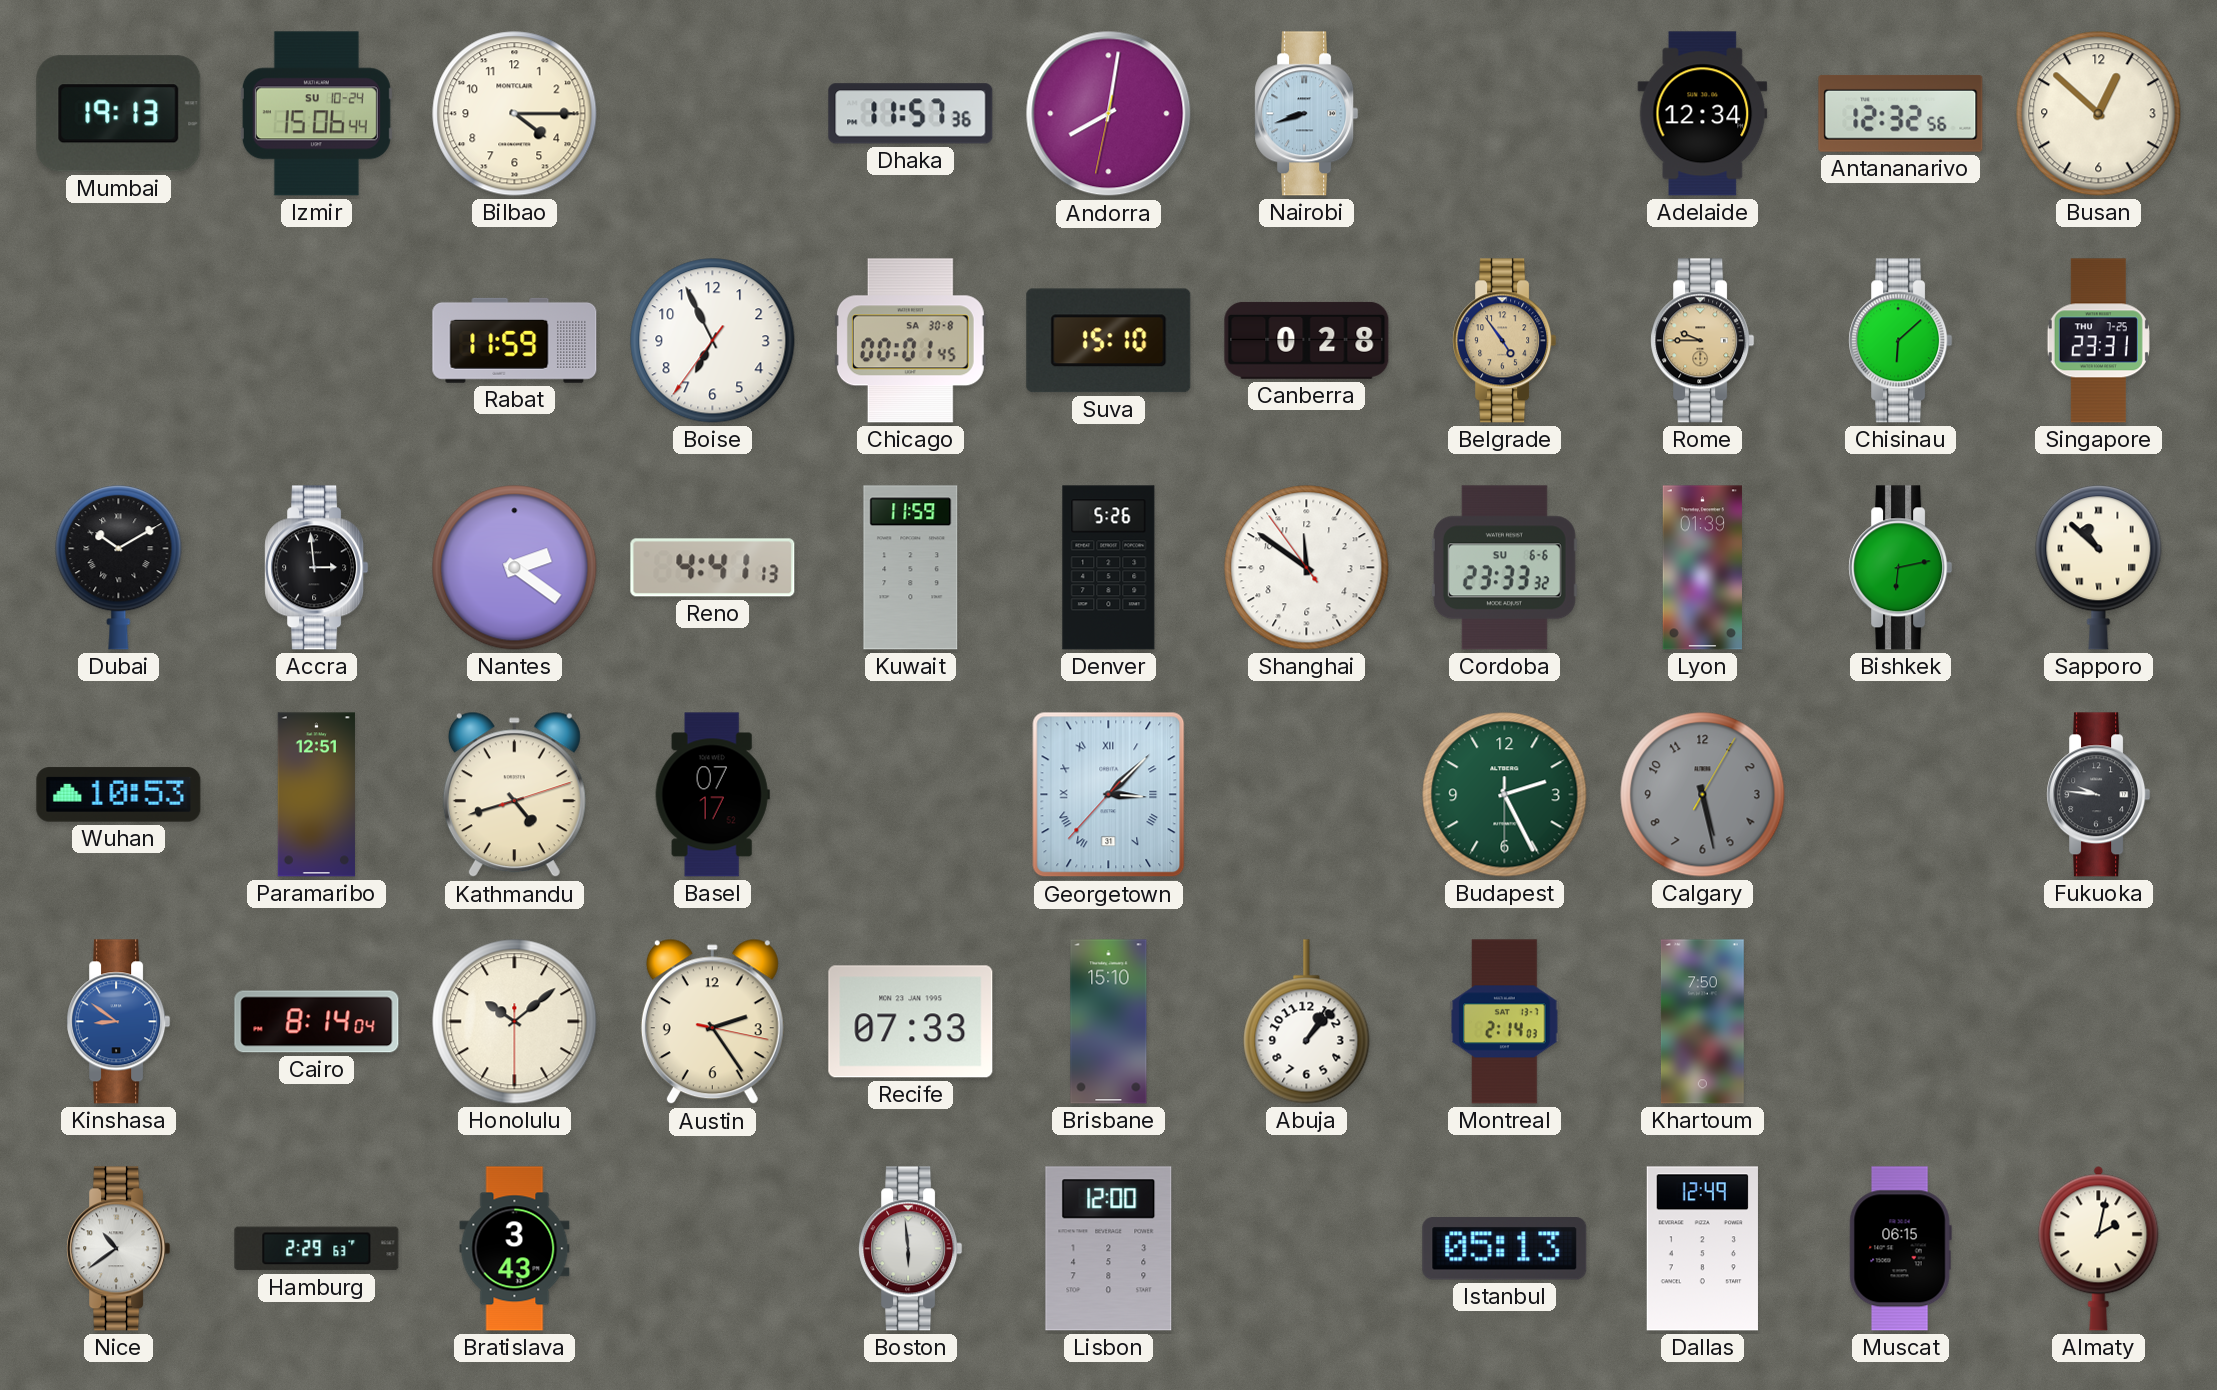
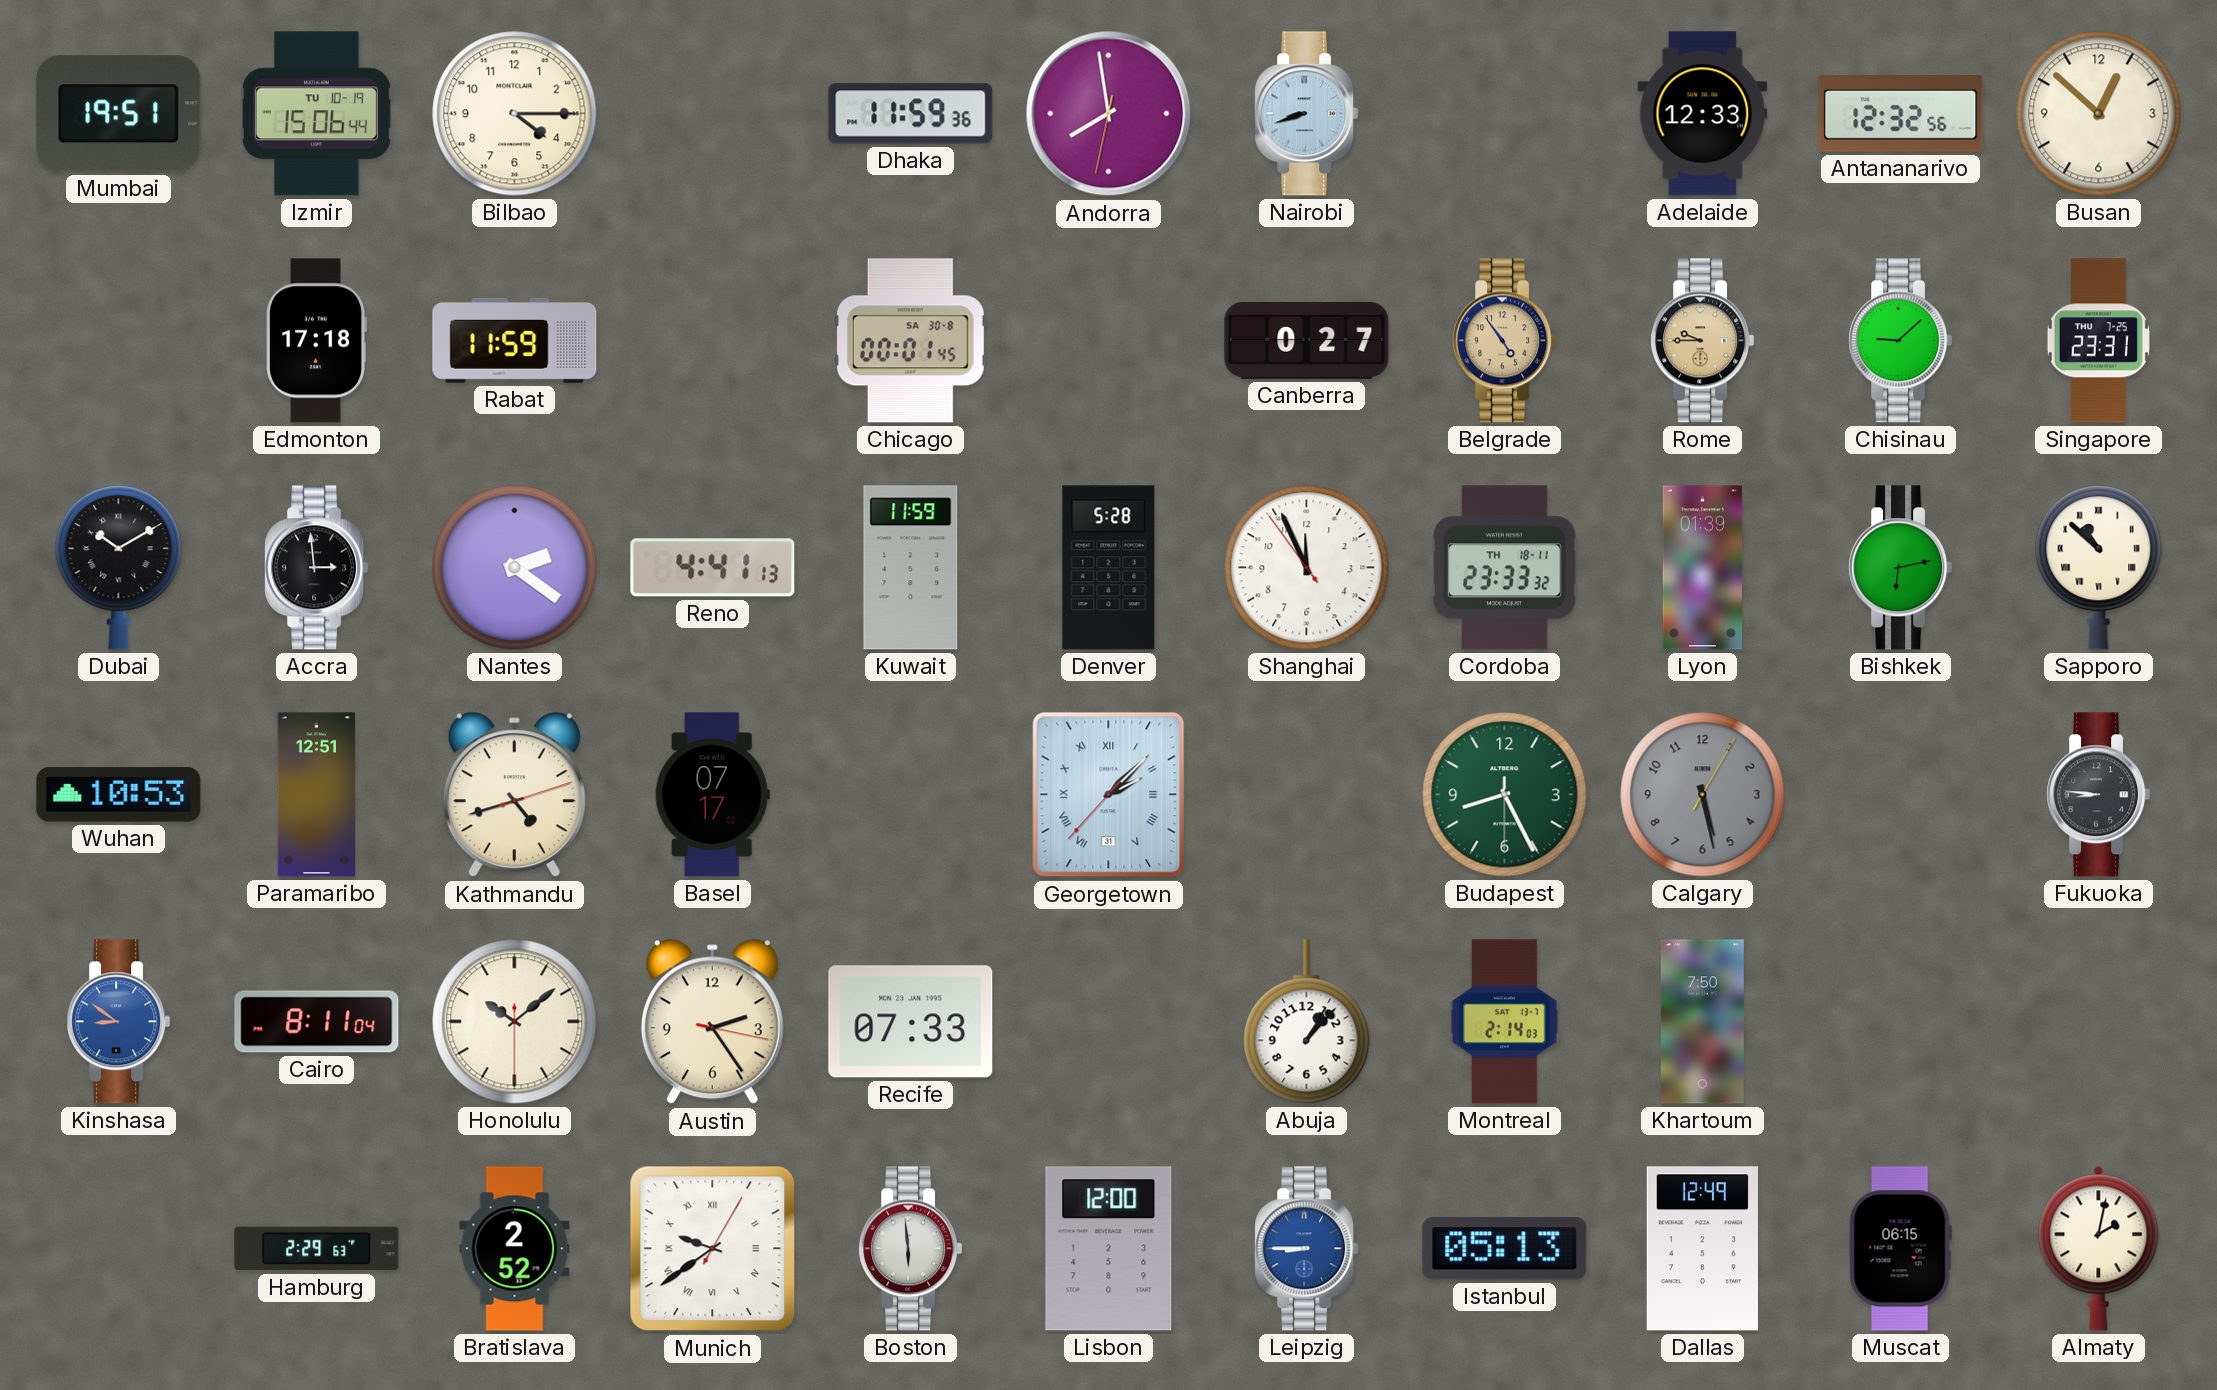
Mumbai: 19:13 -> 19:51 (119, 114)
Izmir date: SU 10-24 -> TU 10-19 (316, 114)
Dhaka: 11:57 -> 11:59 (911, 114)
Andorra: 8:01 -> 7:58 (1109, 114)
Adelaide: 12:34 -> 12:33 (1703, 114)
Edmonton: none -> 17:18 (316, 341)
Boise: 6:55 -> none (713, 341)
Suva: 15:10 -> none (1109, 341)
Canberra: 0:28 -> 0:27 (1307, 340)
Chisinau: 6:08 -> 9:08 (1901, 341)
Denver: 5:26 -> 5:28 (1109, 568)
Shanghai: 11:50 -> 11:55 (1307, 568)
Cordoba date: SU 6-6 -> TH 18-11 (1504, 568)
Georgetown: 3:07 -> 2:07 (1109, 795)
Budapest: 2:25 -> 8:25 (1505, 795)
Fukuoka: 9:46 -> 8:46 (2099, 795)
Cairo: 8:14 -> 8:11 (317, 1022)
Brisbane: 15:10 -> none (1109, 1022)
Nice: 10:39 -> none (119, 1249)
Bratislava: 3:43 -> 2:52 (515, 1249)
Munich: none -> 9:39 (713, 1249)
Leipzig: none -> 8:45 (1307, 1249)
